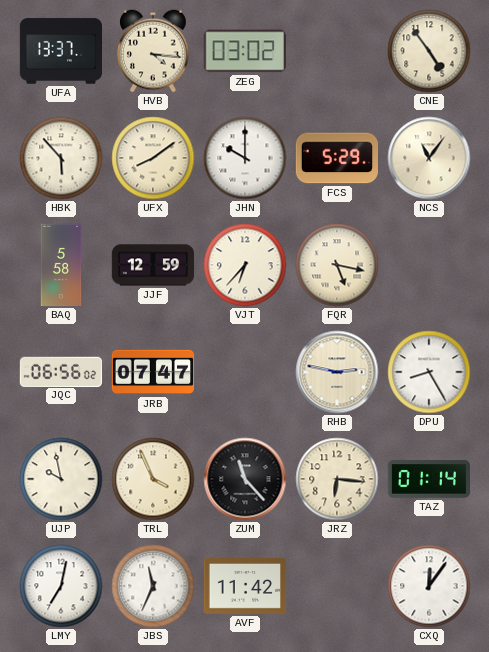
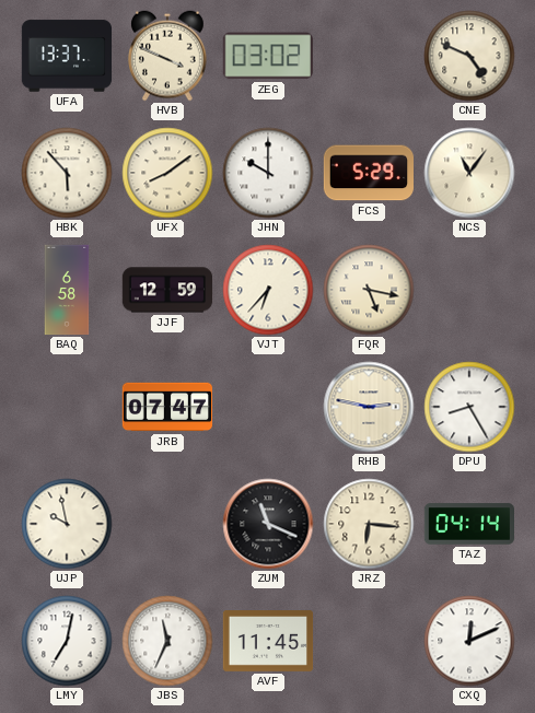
HVB: 4:16 -> 3:49 (168, 56)
CNE: 4:54 -> 4:49 (469, 56)
BAQ: 5:58 -> 6:58 (67, 290)
JQC: 06:56 -> none (60, 371)
TRL: 3:56 -> none (153, 479)
ZUM: 11:23 -> 11:19 (268, 524)
TAZ: 01:14 -> 04:14 (468, 524)
AVF: 11:42 -> 11:45 (268, 642)
CXQ: 12:06 -> 12:11 (469, 641)
